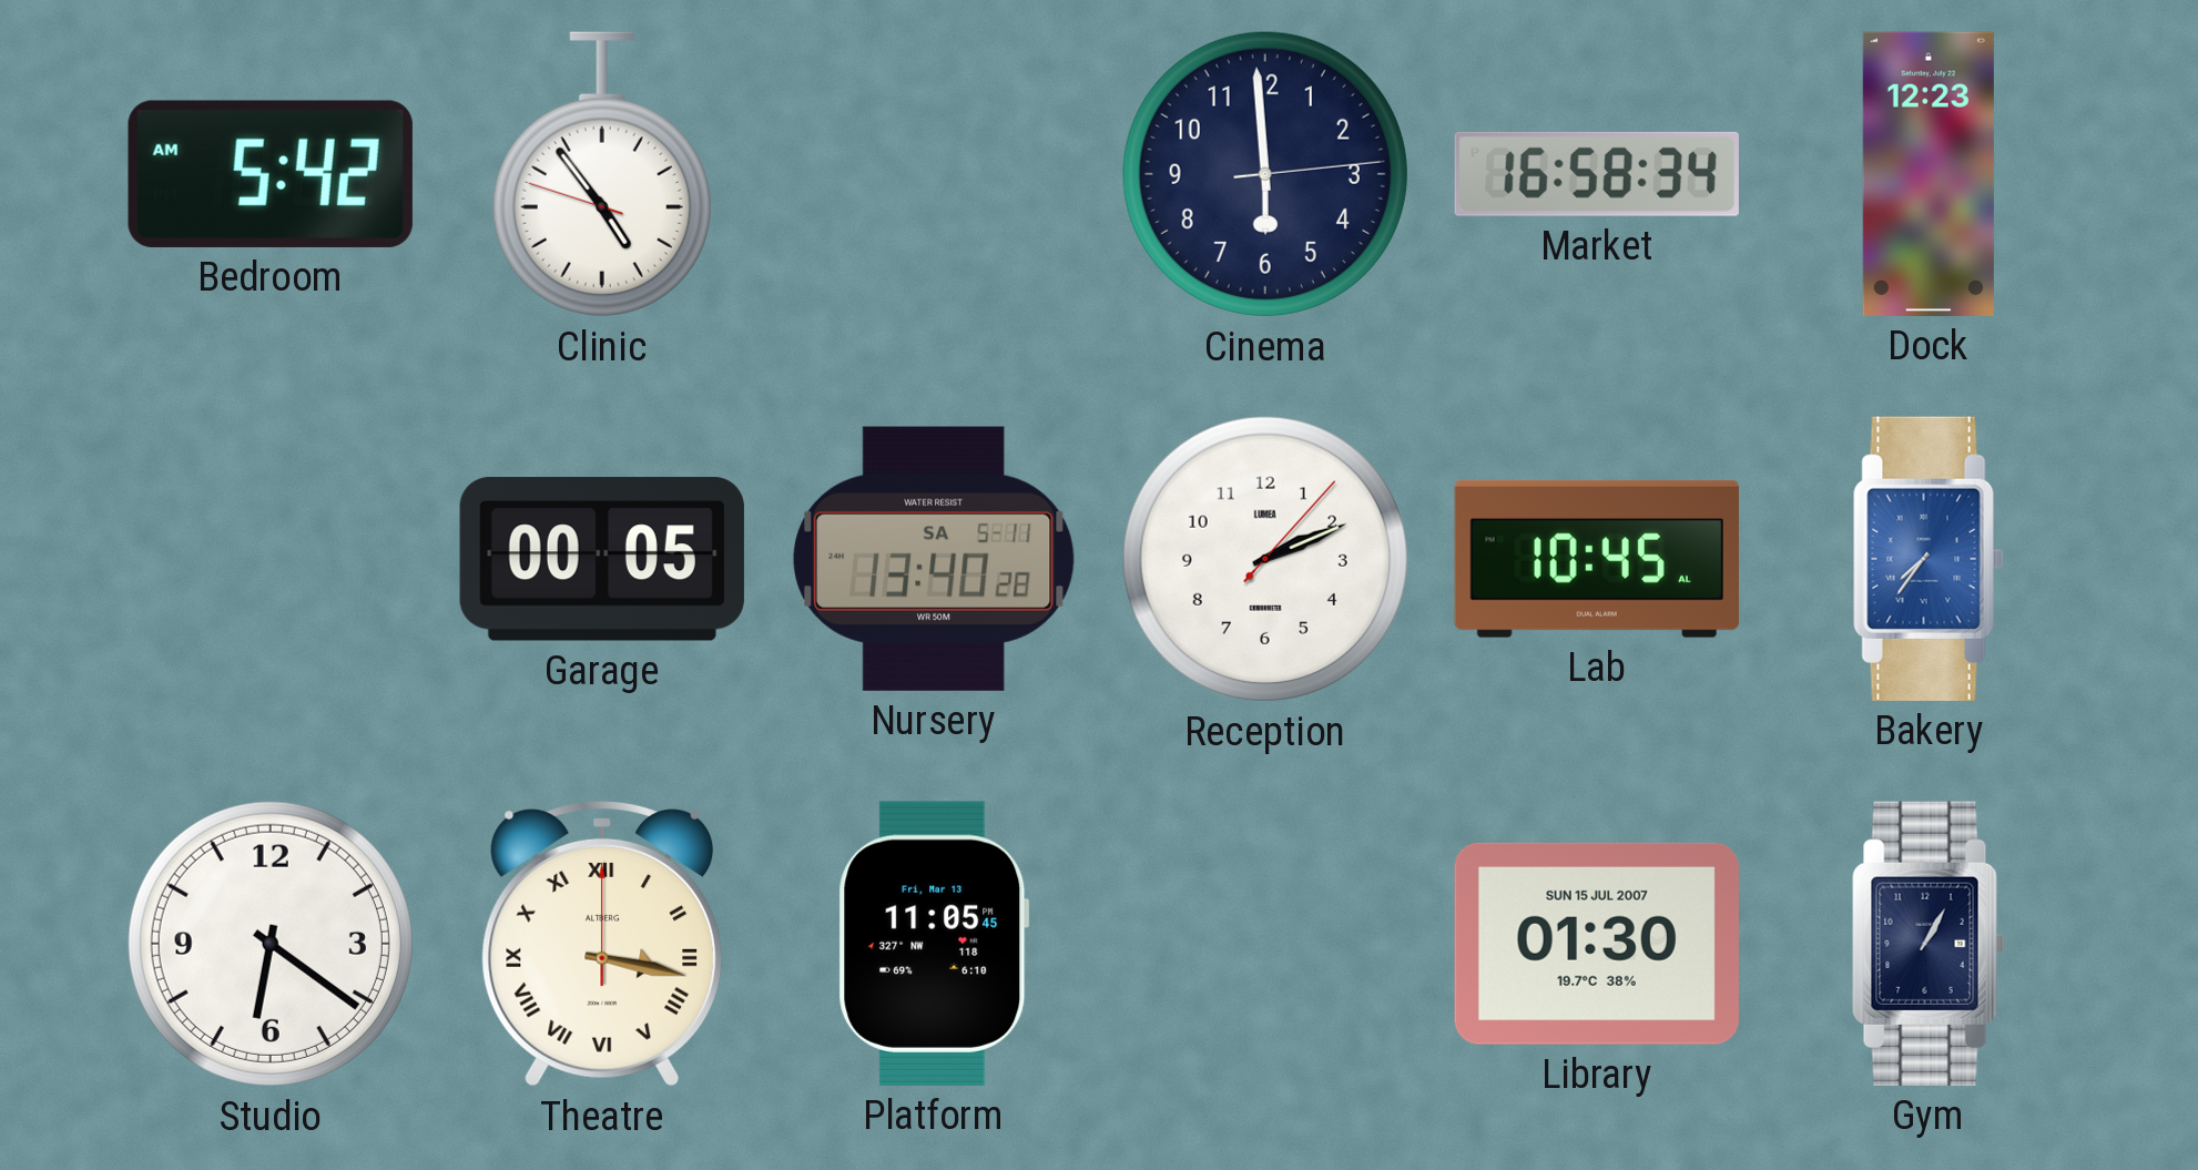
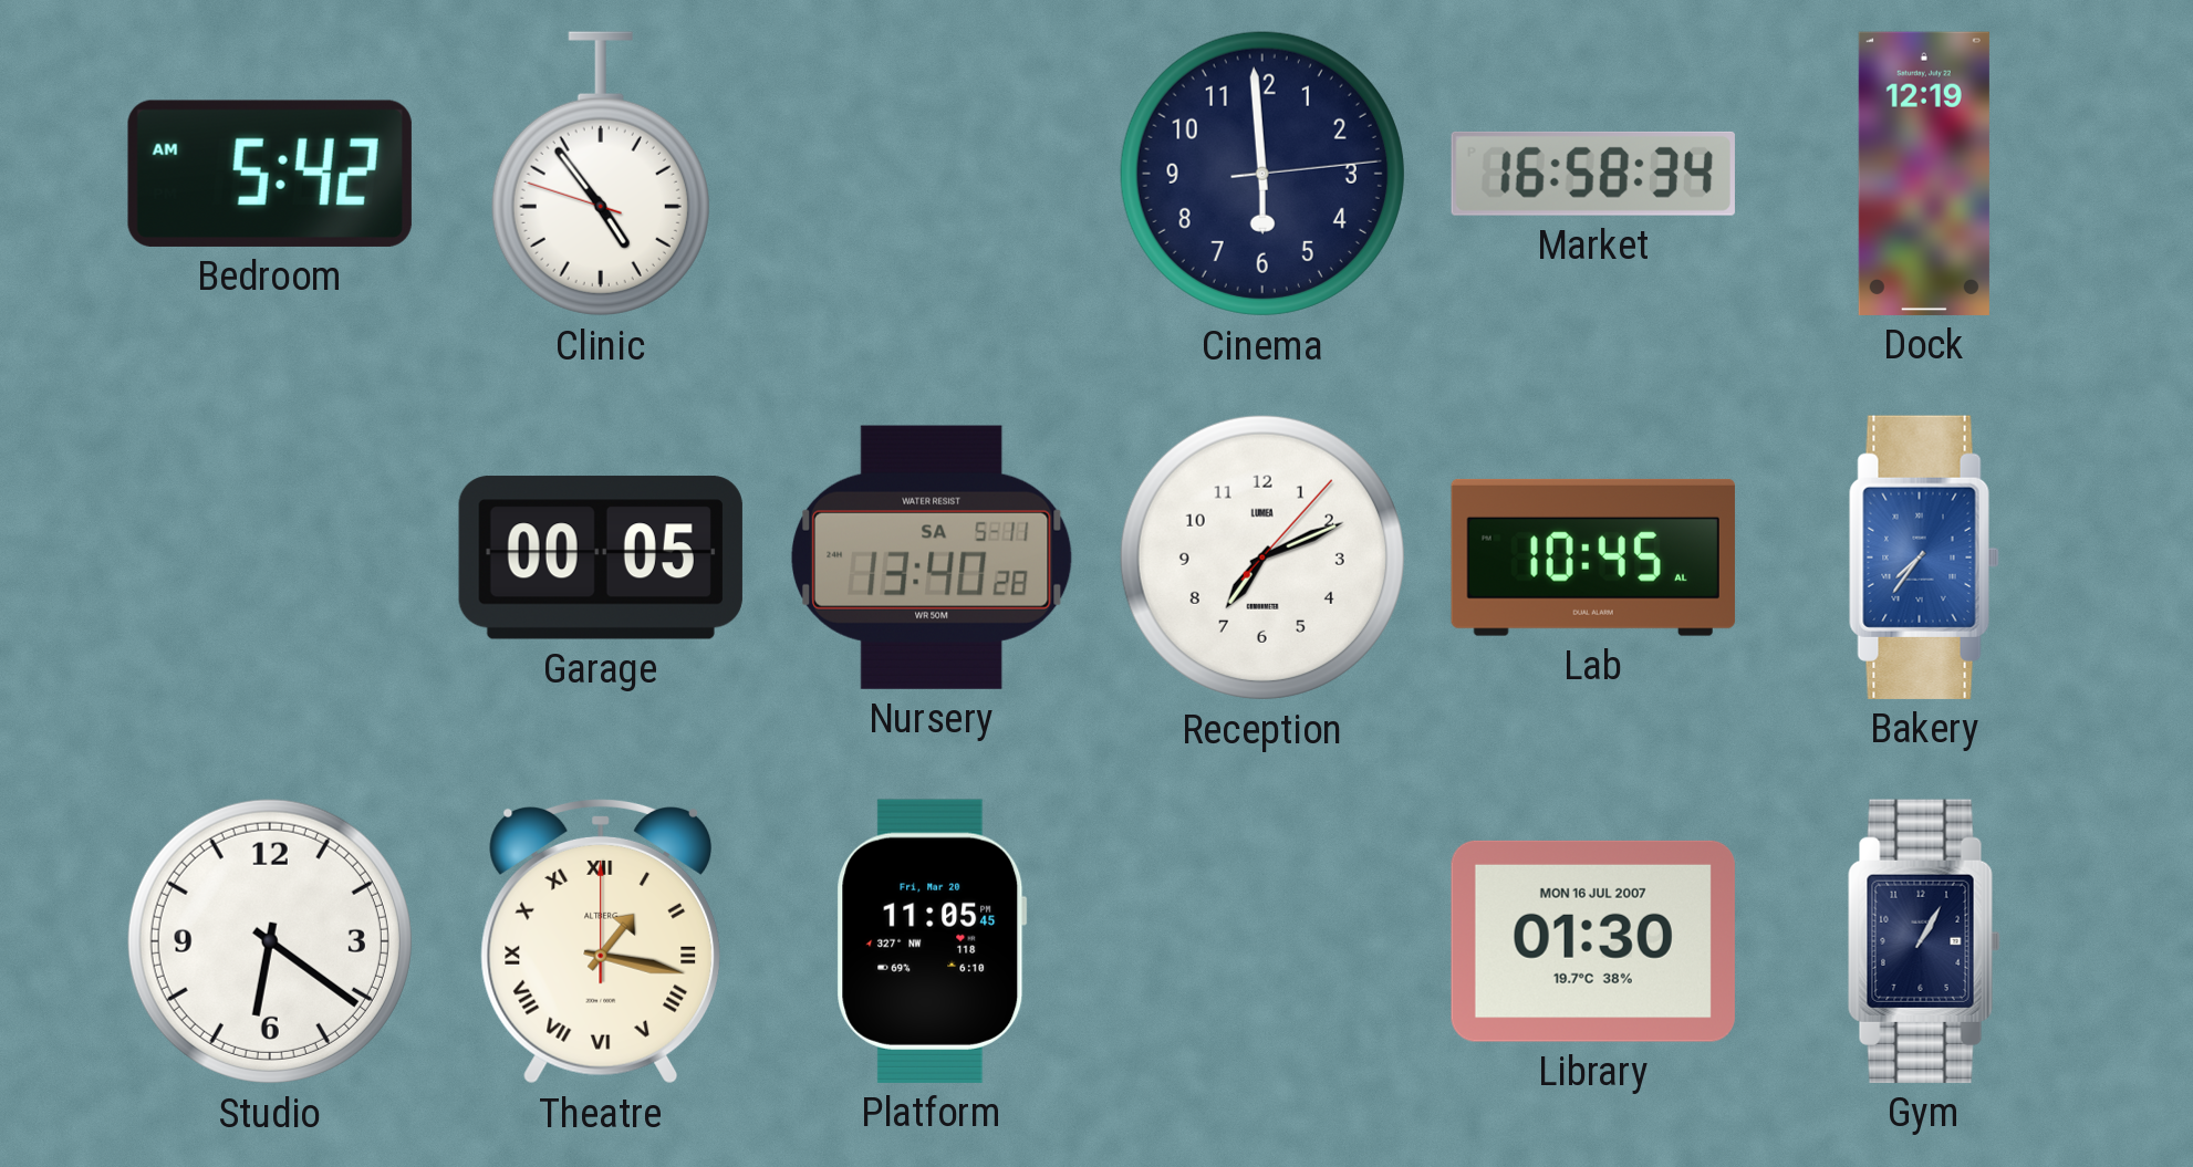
Dock: 12:23 -> 12:19 (1924, 174)
Reception: 2:11 -> 7:11 (1262, 558)
Theatre: 3:17 -> 1:17 (600, 942)
Platform date: Fri, Mar 13 -> Fri, Mar 20 (932, 941)
Library date: SUN 15 JUL 2007 -> MON 16 JUL 2007 (1593, 941)
